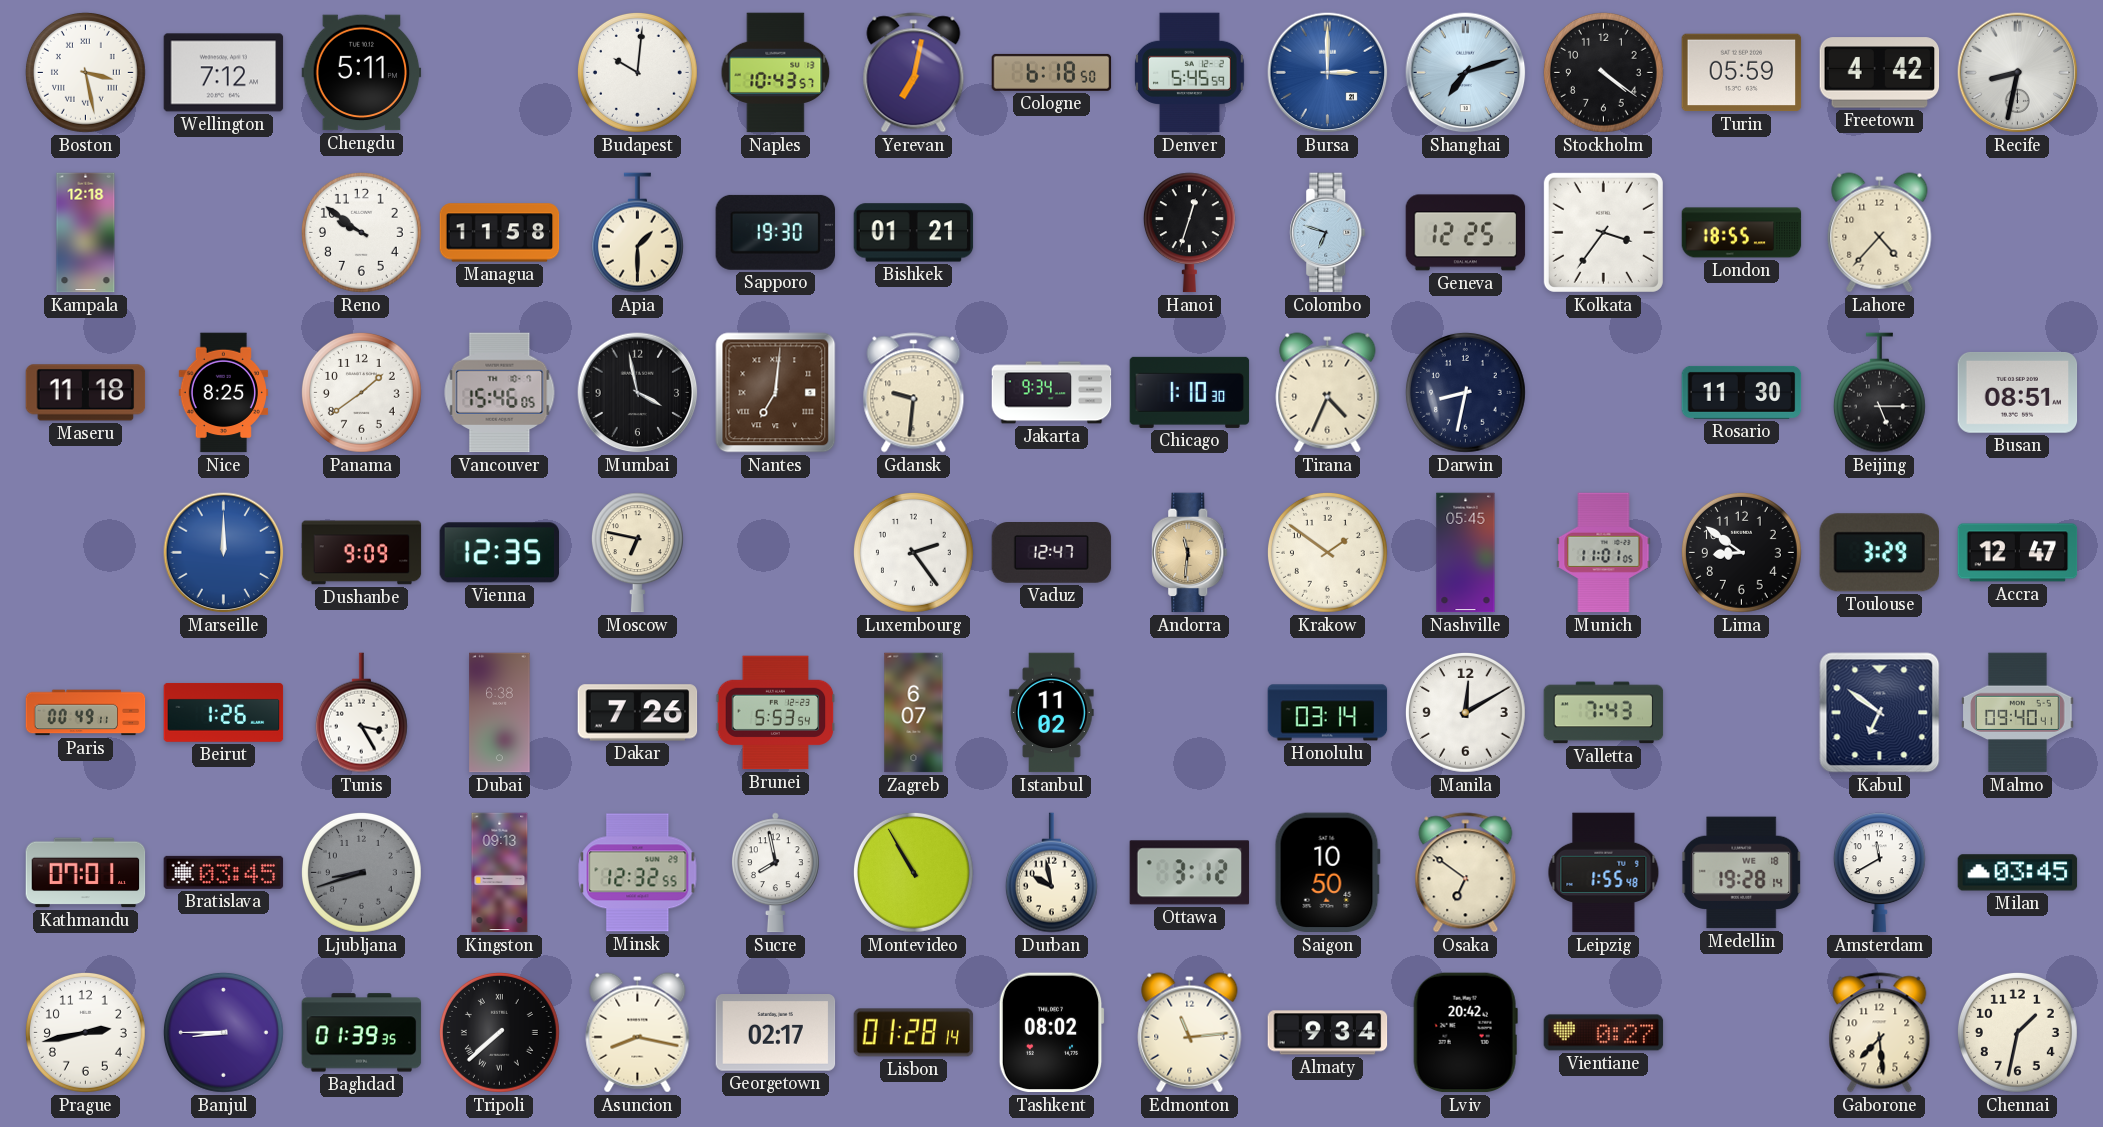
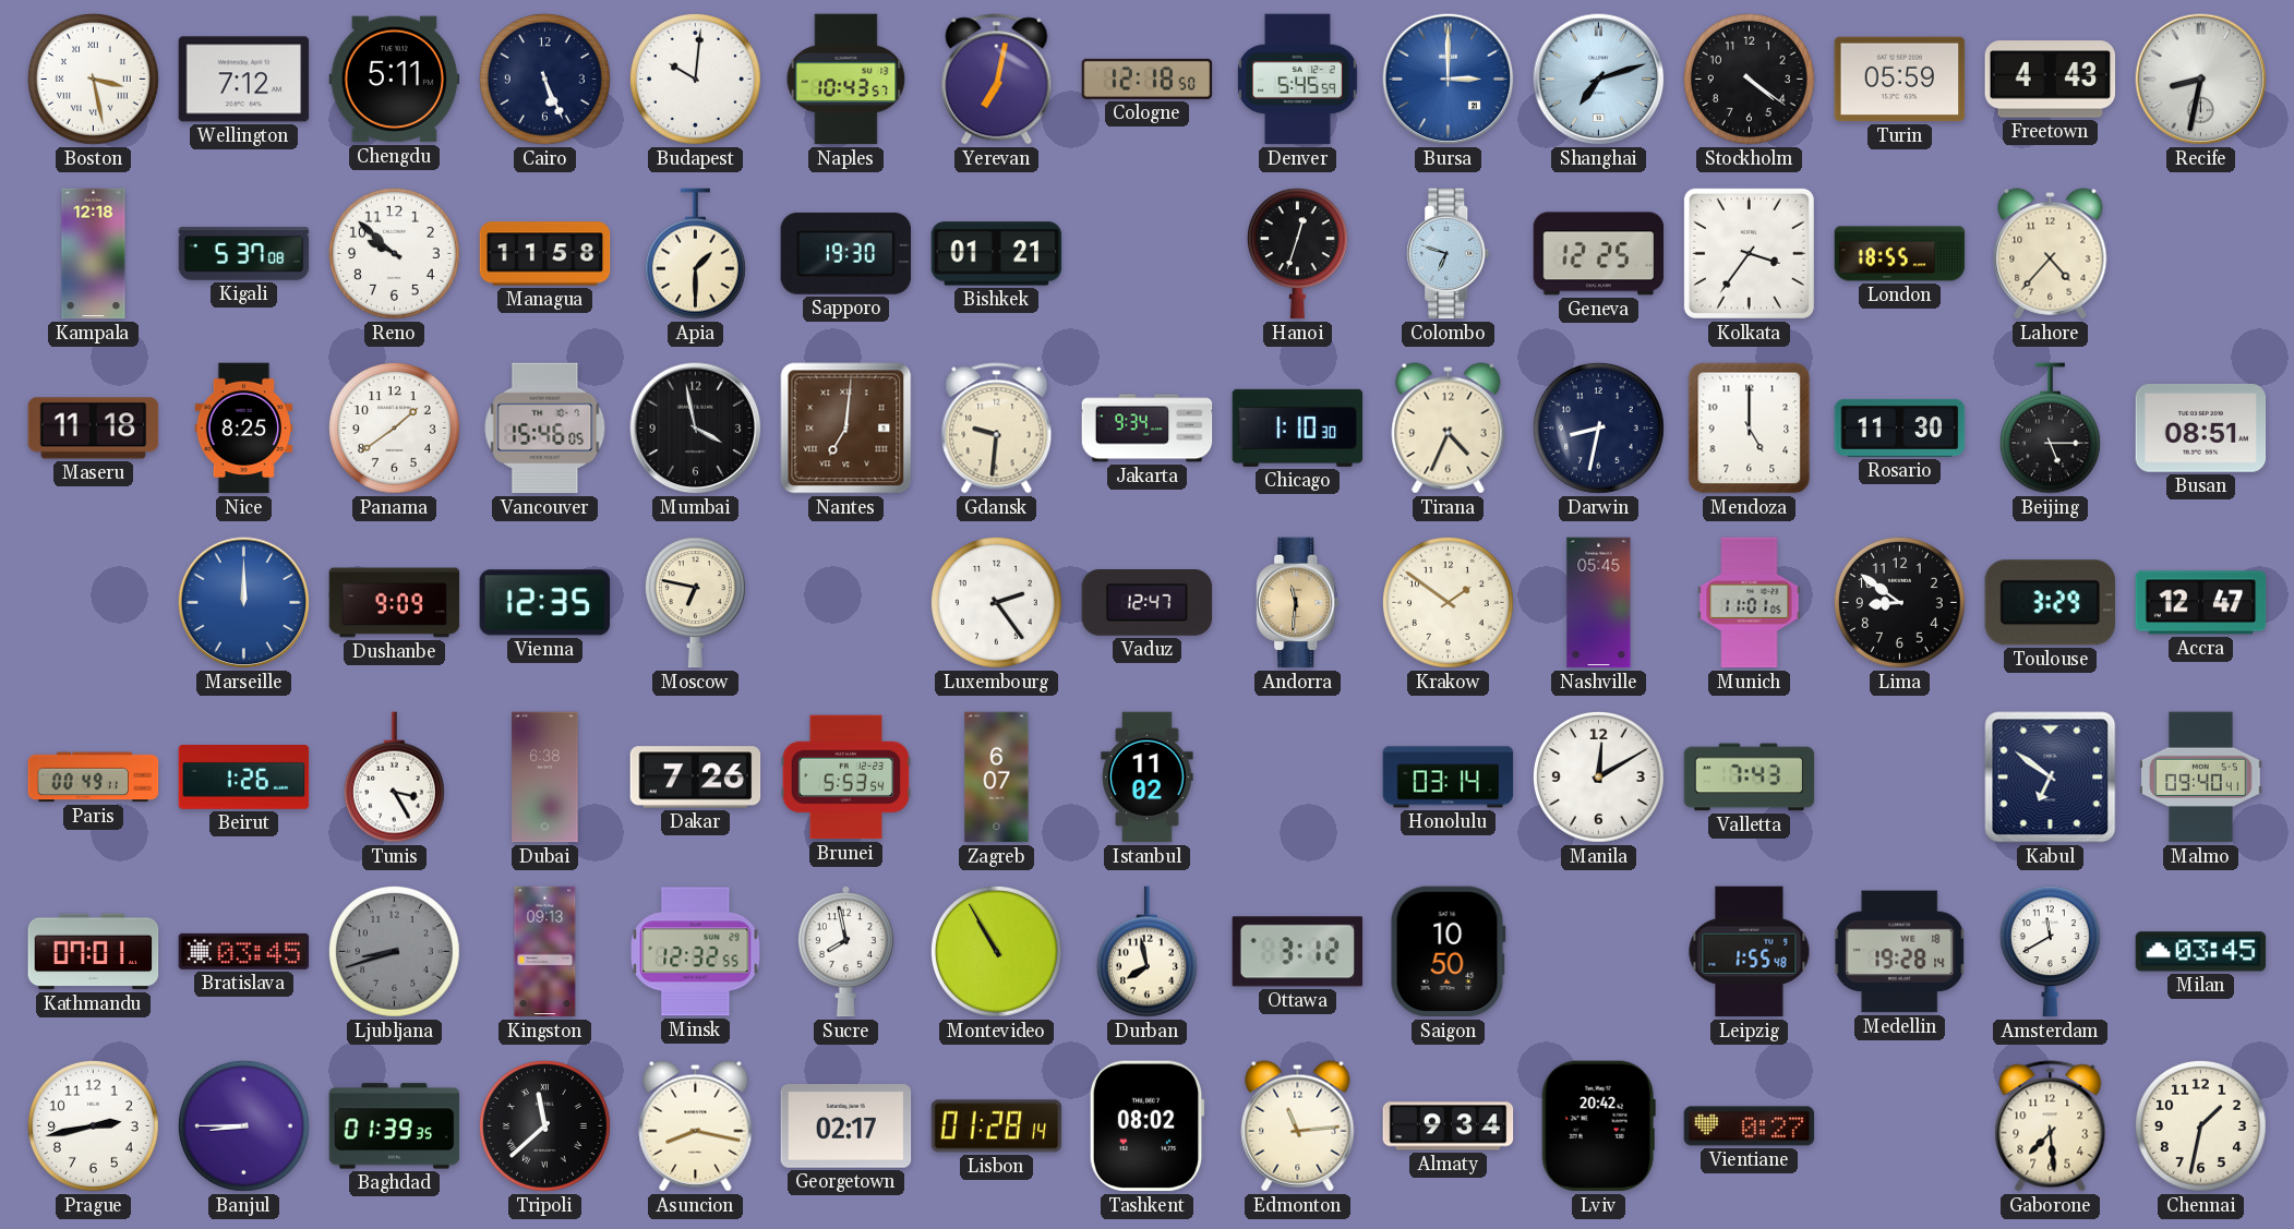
Cairo: none -> 5:26 (544, 79)
Cologne: 6:18 -> 12:18 (1148, 79)
Freetown: 4:42 -> 4:43 (2051, 80)
Kigali: none -> 5:37 (244, 254)
Reno: 9:51 -> 9:52 (394, 253)
Mendoza: none -> 5:00 (1750, 429)
Durban: 9:58 -> 7:58 (1146, 952)
Osaka: 6:51 -> none (1466, 873)
Tripoli: 7:38 -> 11:38 (544, 1125)
